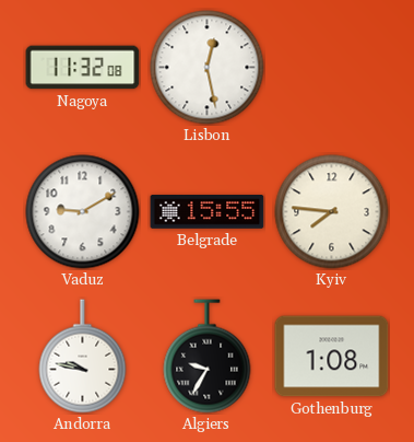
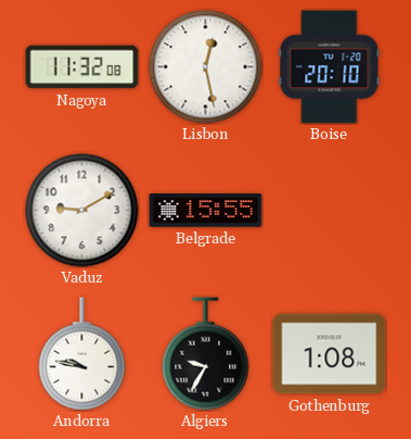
Boise: none -> 20:10 (330, 67)
Kyiv: 7:46 -> none (332, 212)
